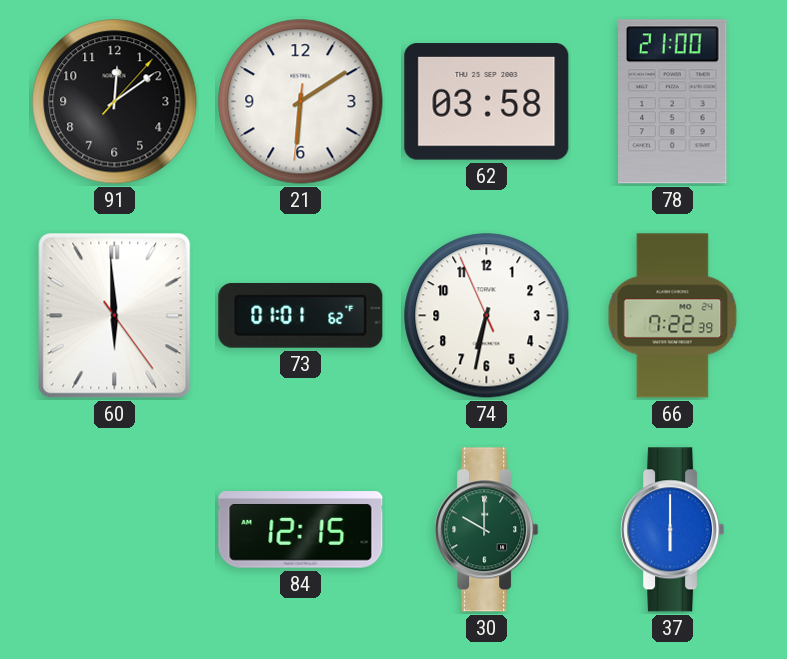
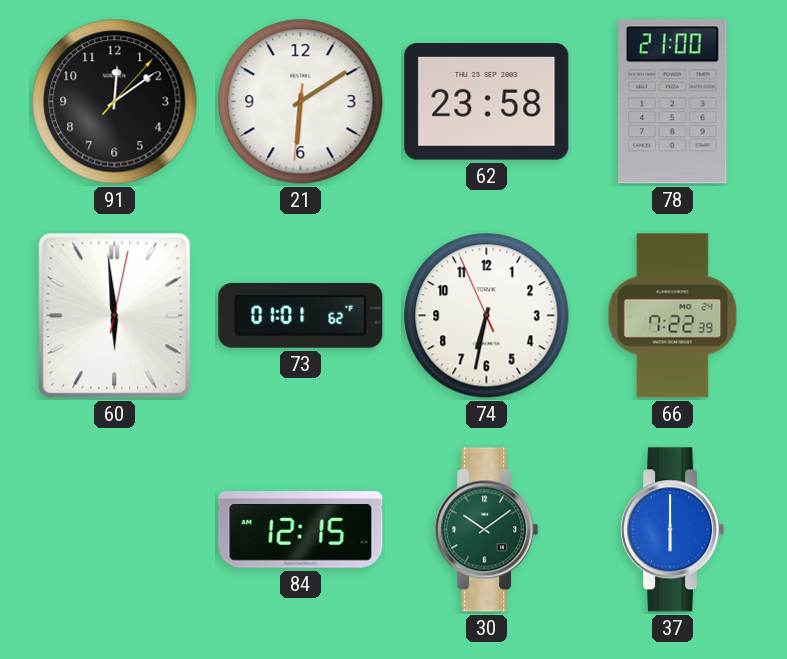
62: 03:58 -> 23:58 (487, 102)
60: 5:59:24 -> 5:59:02 (115, 316)
30: 10:00 -> 10:09 (487, 530)
